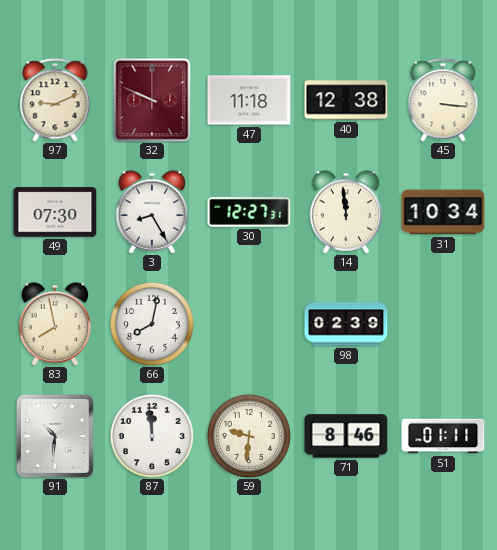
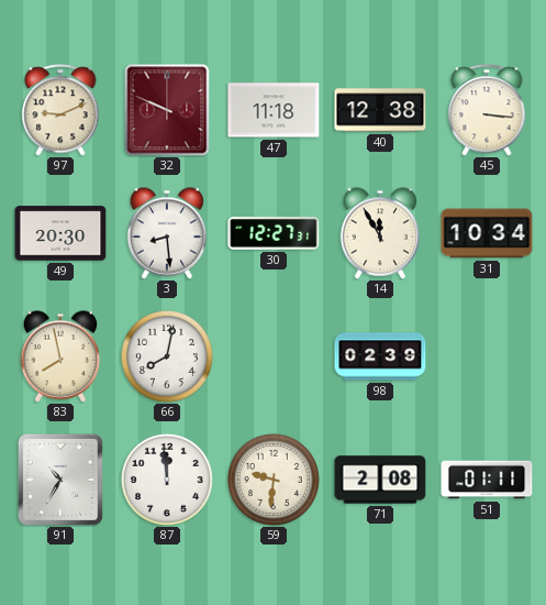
49: 07:30 -> 20:30 (60, 233)
3: 8:25 -> 8:29 (167, 233)
14: 11:59 -> 11:55 (380, 233)
91: 10:31 -> 10:35 (60, 480)
71: 8:46 -> 2:08 (380, 480)
